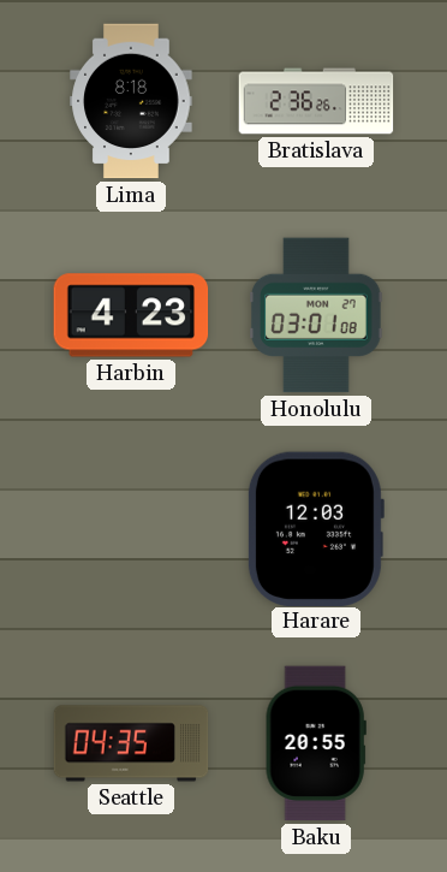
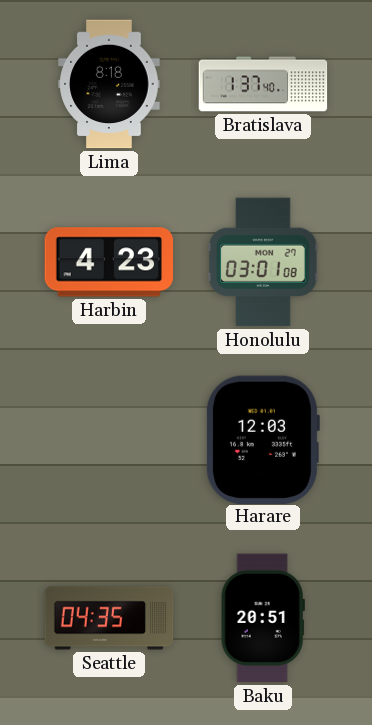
Bratislava: 2:36 -> 1:37 (263, 84)
Baku: 20:55 -> 20:51 (263, 618)
